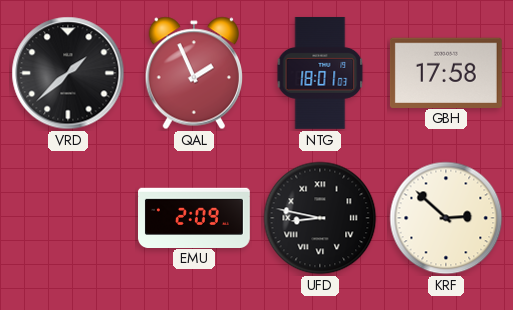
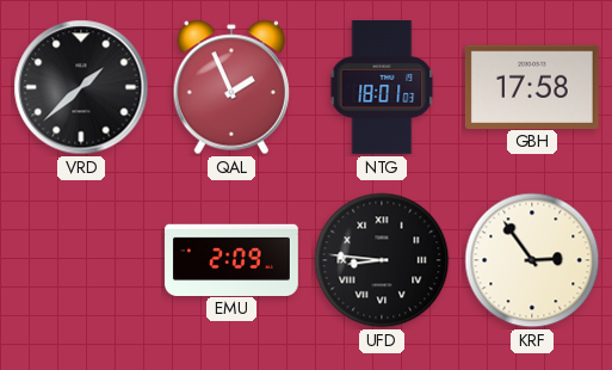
UFD: 8:47 -> 8:46 (382, 260)
KRF: 2:52 -> 2:54 (532, 260)
